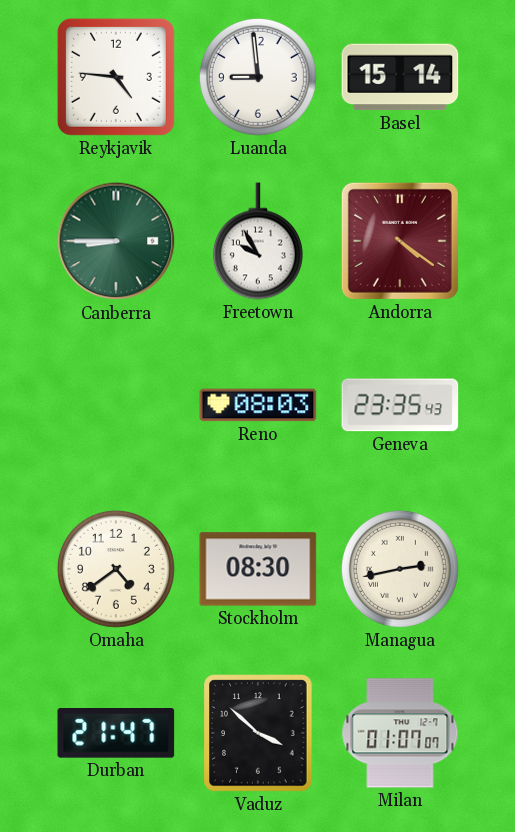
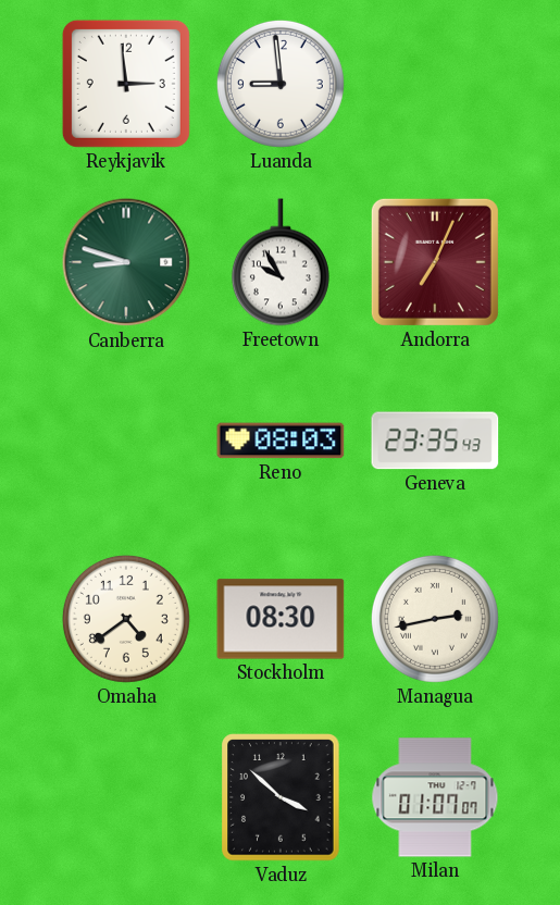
Reykjavik: 4:46 -> 2:59 (126, 84)
Basel: 15:14 -> none (400, 77)
Canberra: 8:45 -> 8:48 (126, 262)
Andorra: 4:21 -> 7:04 (435, 262)
Durban: 21:47 -> none (116, 734)
